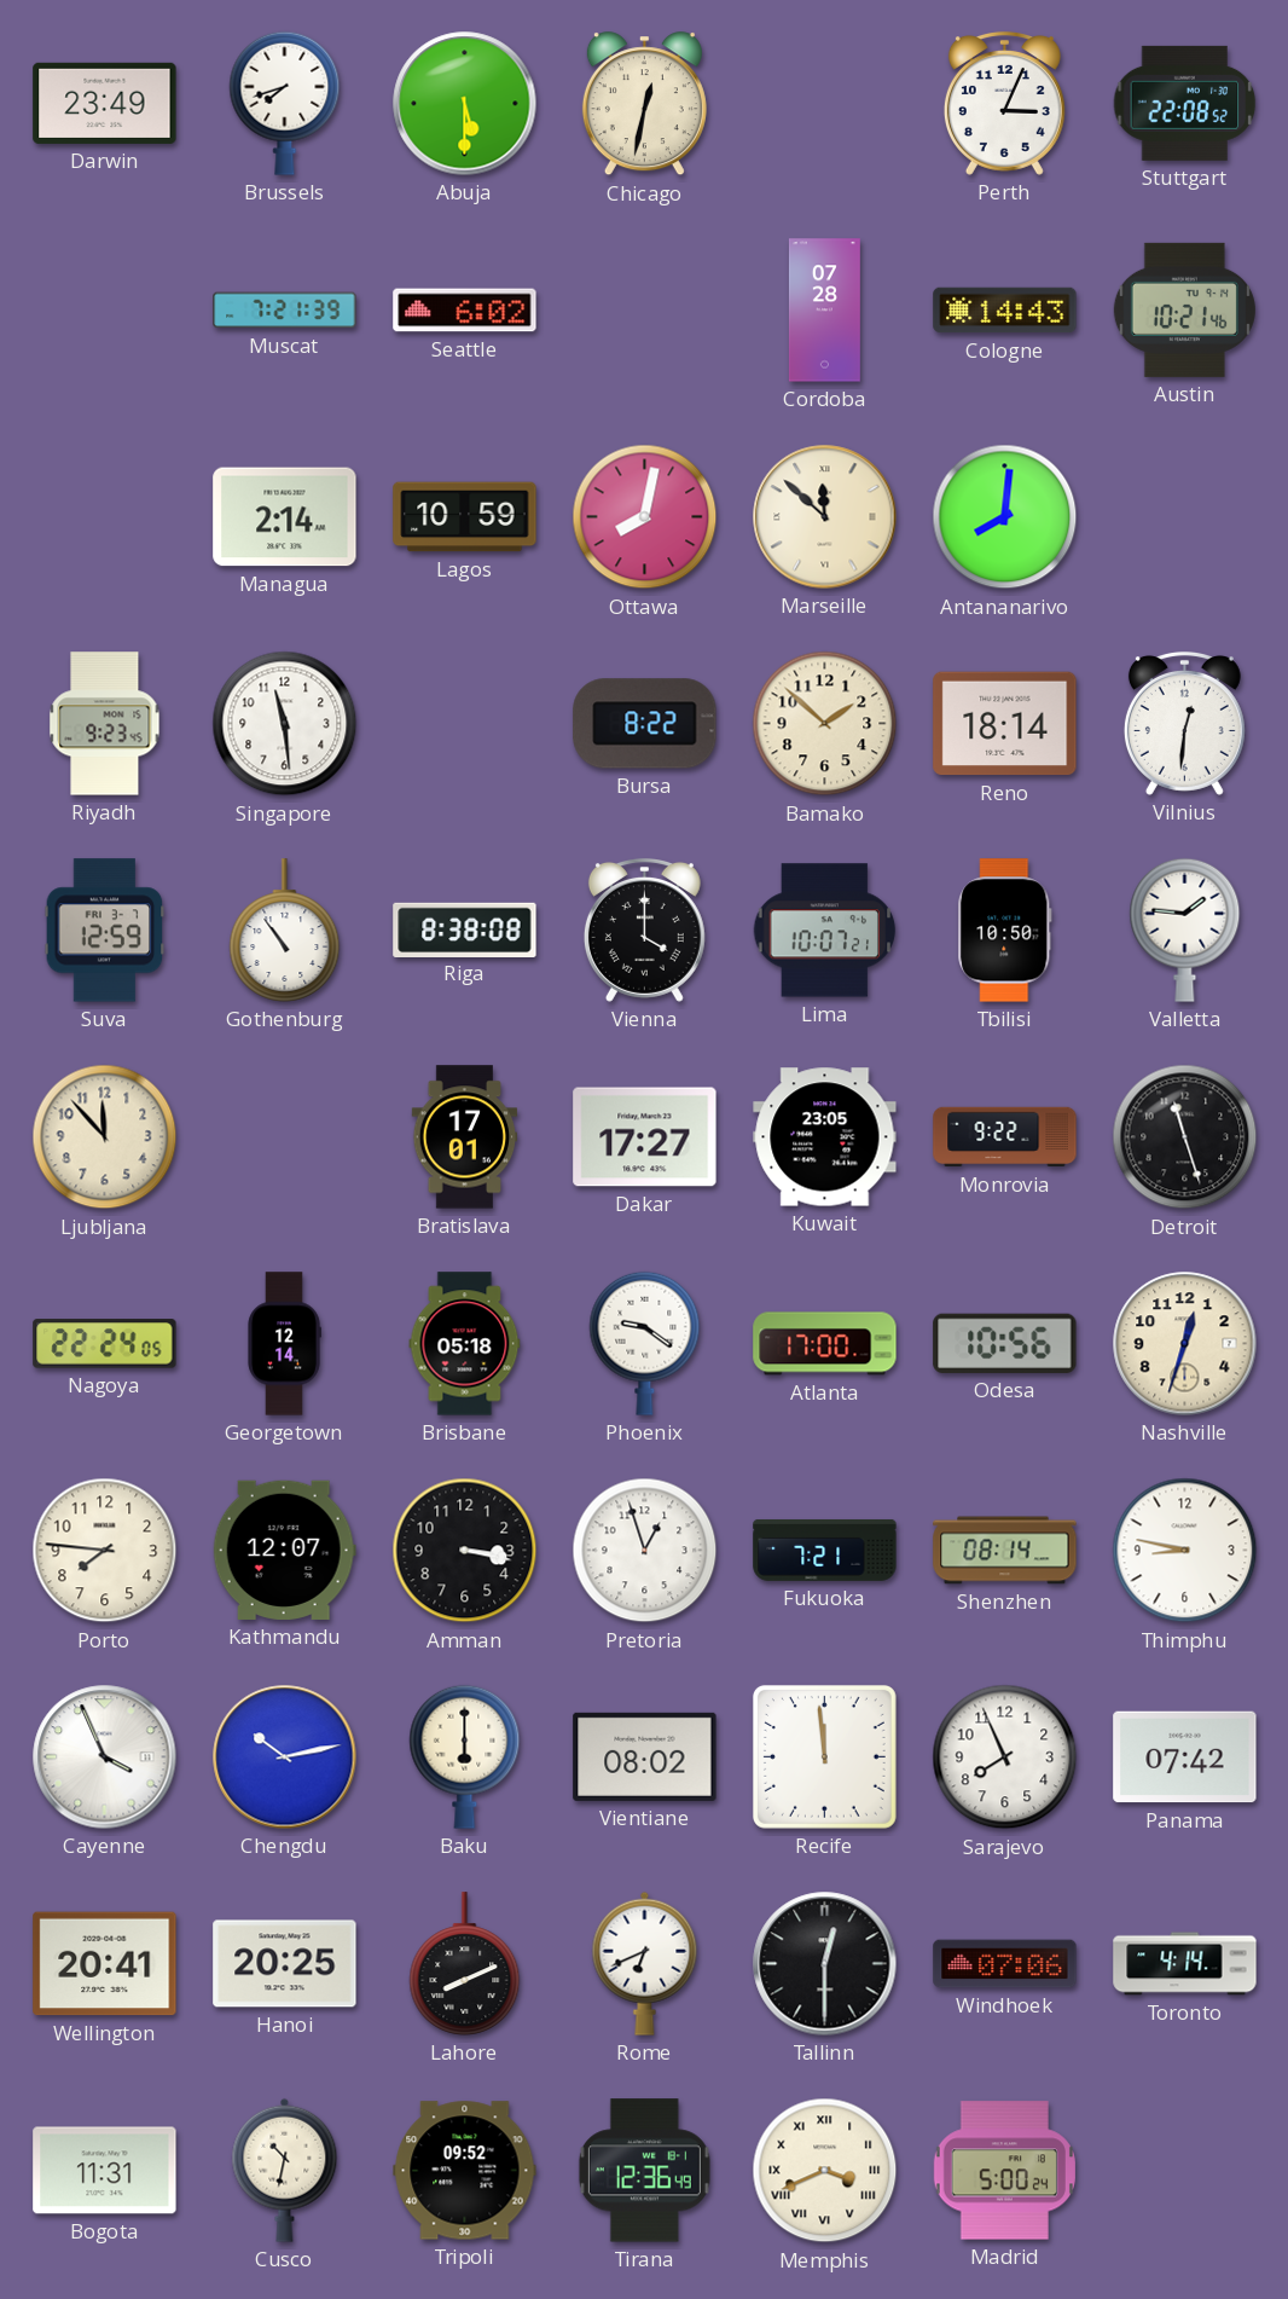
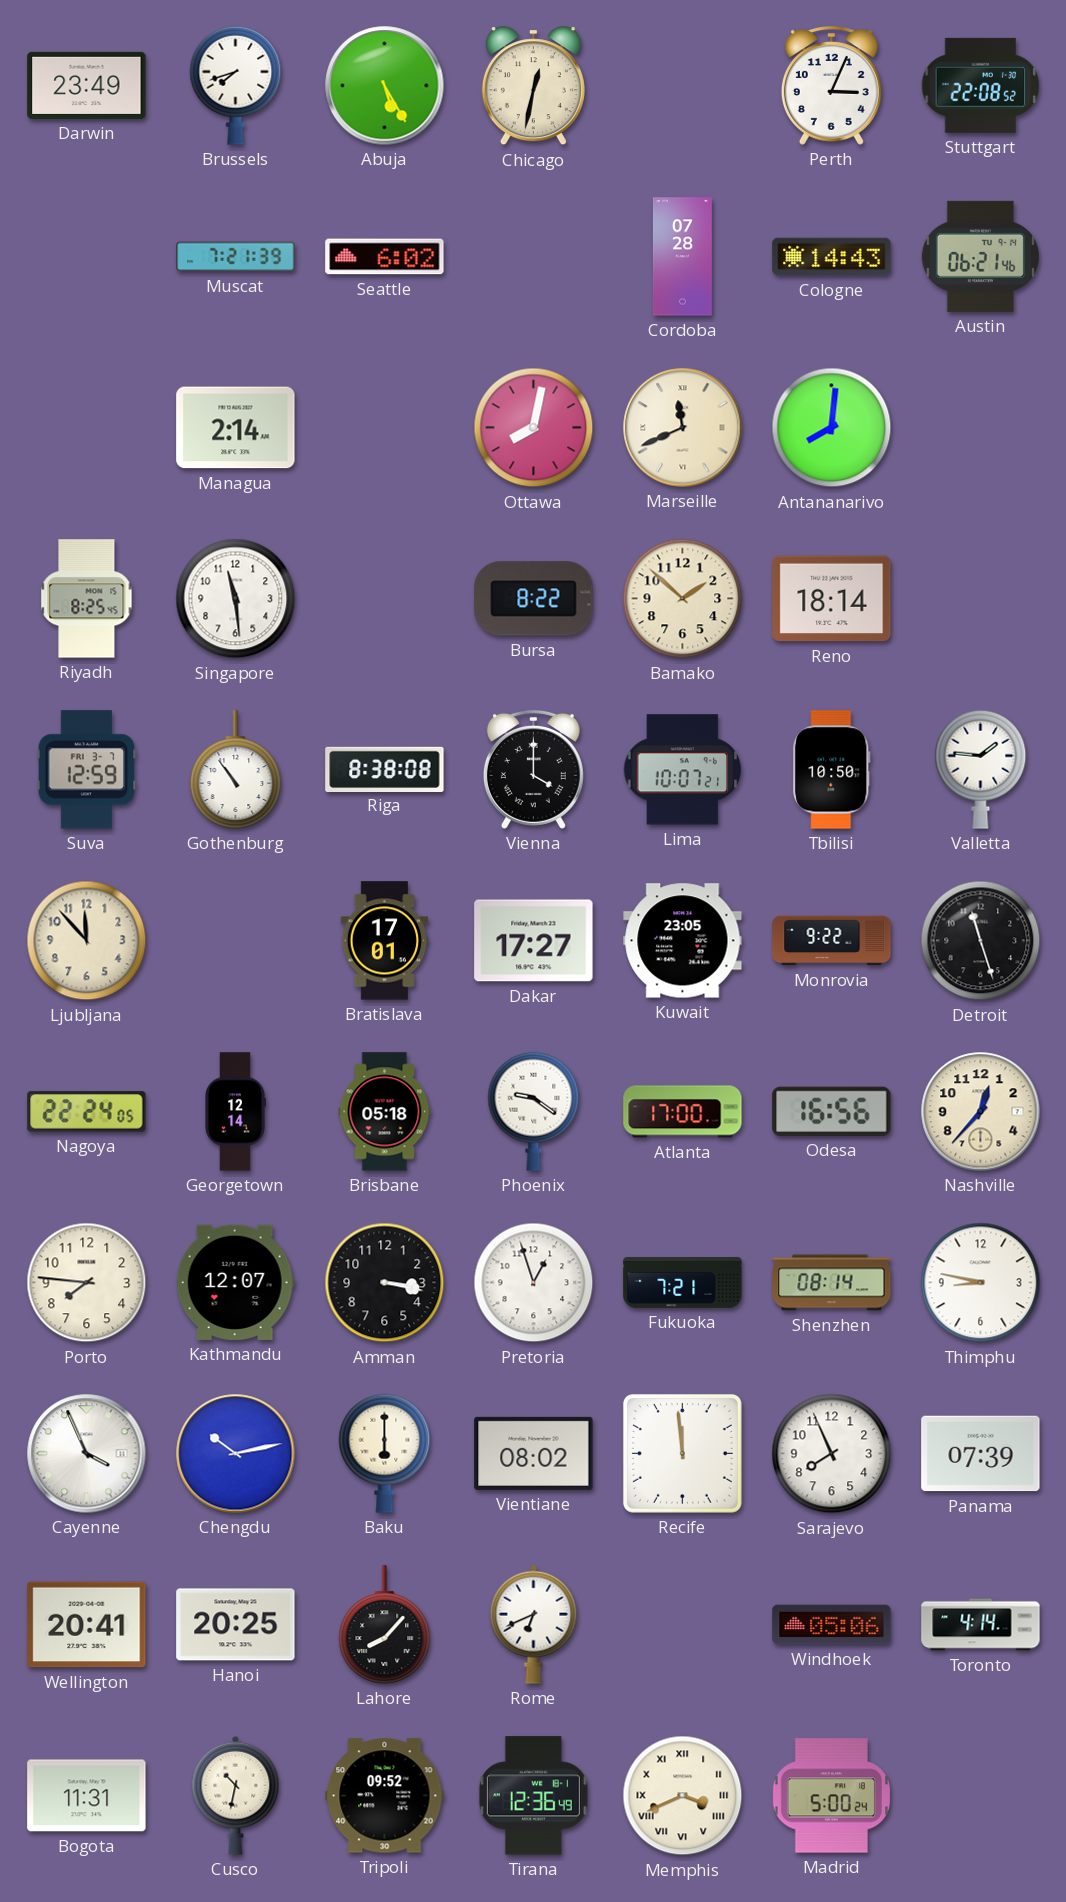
Abuja: 5:30 -> 5:25 (385, 86)
Austin: 10:21 -> 06:21 (980, 256)
Lagos: 10:59 -> none (465, 517)
Marseille: 11:52 -> 11:41 (683, 428)
Riyadh: 9:23 -> 8:25 (87, 599)
Vilnius: 12:31 -> none (1184, 723)
Odesa: 10:56 -> 16:56 (832, 1111)
Nashville: 12:33 -> 12:37 (981, 1112)
Panama: 07:42 -> 07:39 (981, 1454)
Lahore: 8:11 -> 8:07 (385, 1625)
Tallinn: 12:30 -> none (825, 1964)
Windhoek: 07:06 -> 05:06 (832, 1625)
